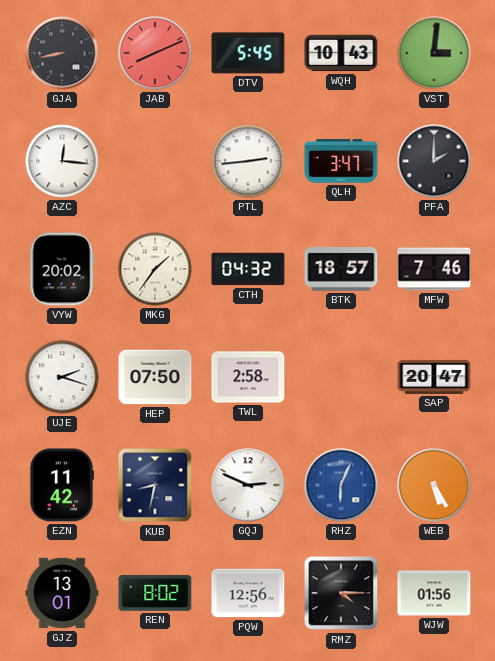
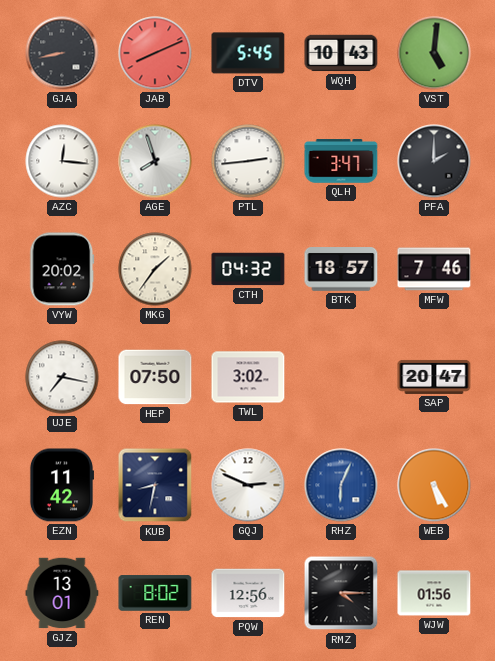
VST: 3:01 -> 5:01 (434, 53)
AGE: none -> 7:57 (155, 161)
UJE: 2:18 -> 7:17 (62, 377)
TWL: 2:58 -> 3:02 (248, 377)
